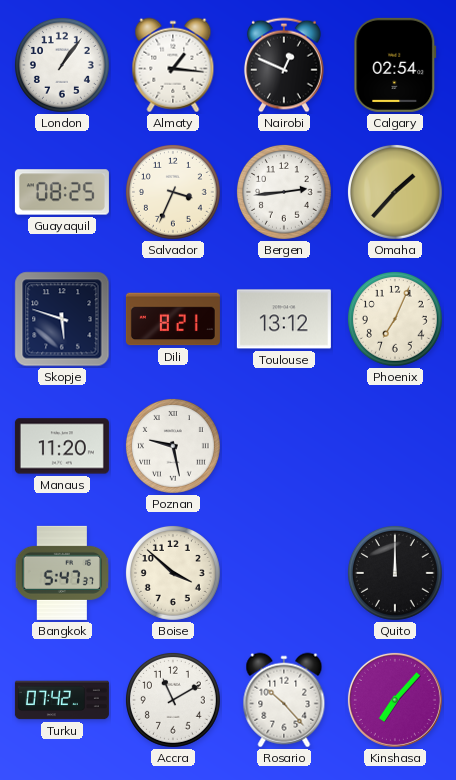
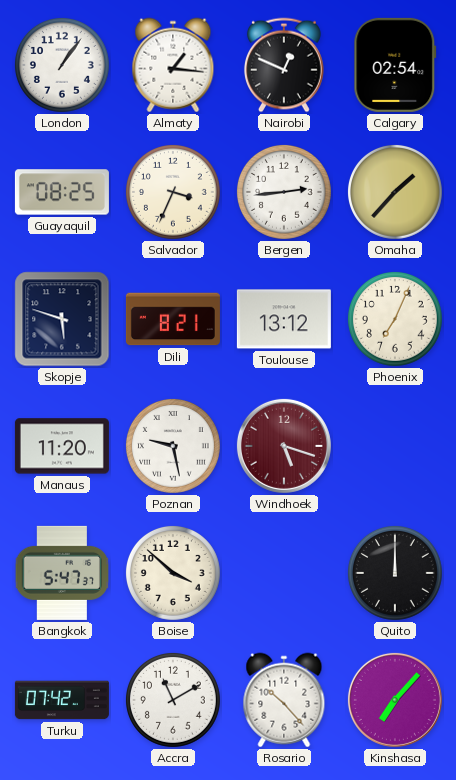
Windhoek: none -> 5:18 (284, 446)
